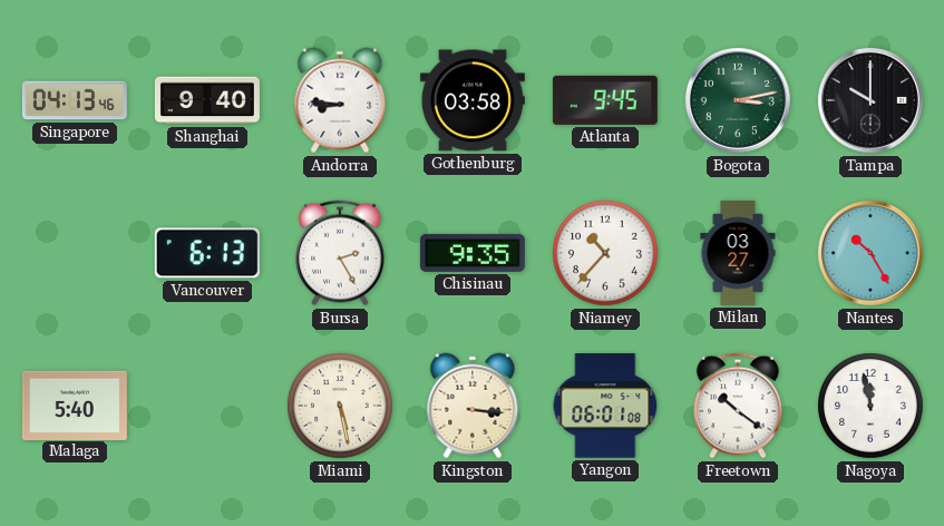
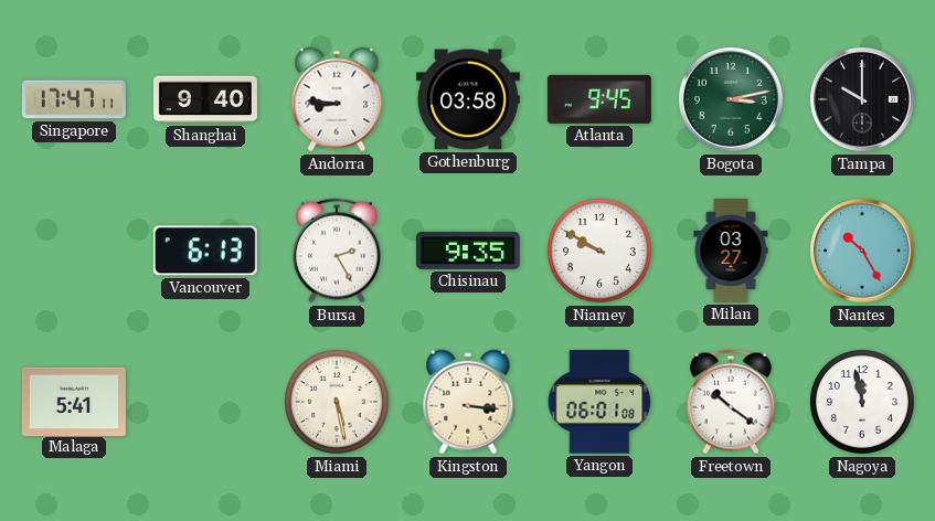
Singapore: 04:13 -> 17:47 (74, 99)
Niamey: 10:37 -> 9:50 (599, 251)
Malaga: 5:40 -> 5:41 (74, 401)
